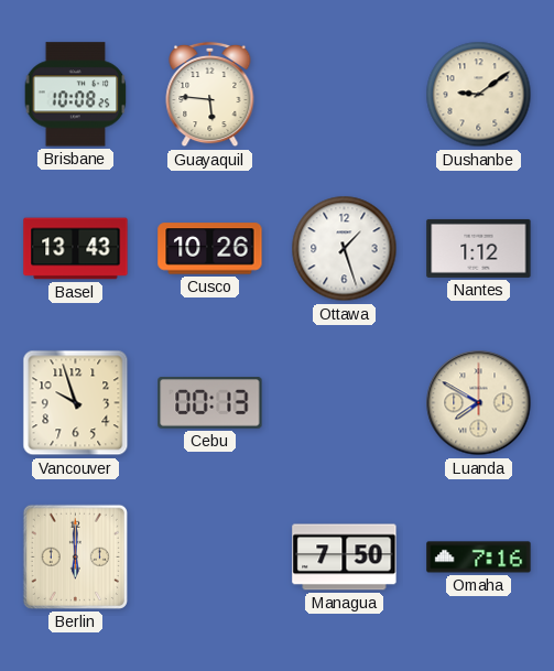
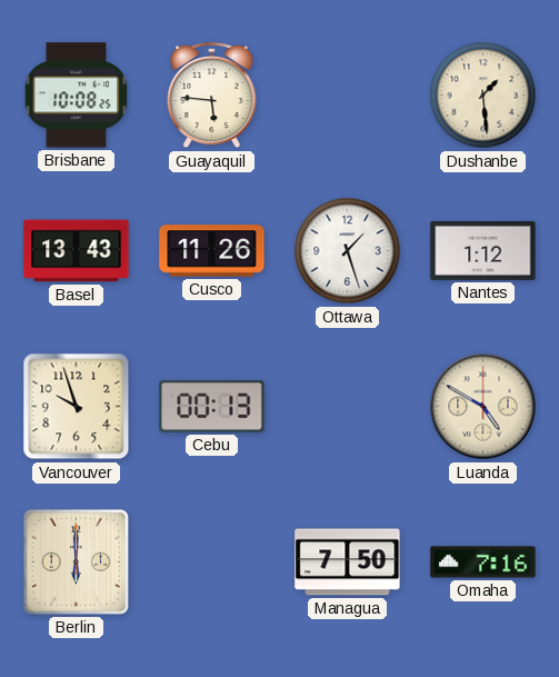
Dushanbe: 9:09 -> 1:29 (483, 96)
Cusco: 10:26 -> 11:26 (212, 251)
Luanda: 7:50 -> 4:50 (483, 407)
